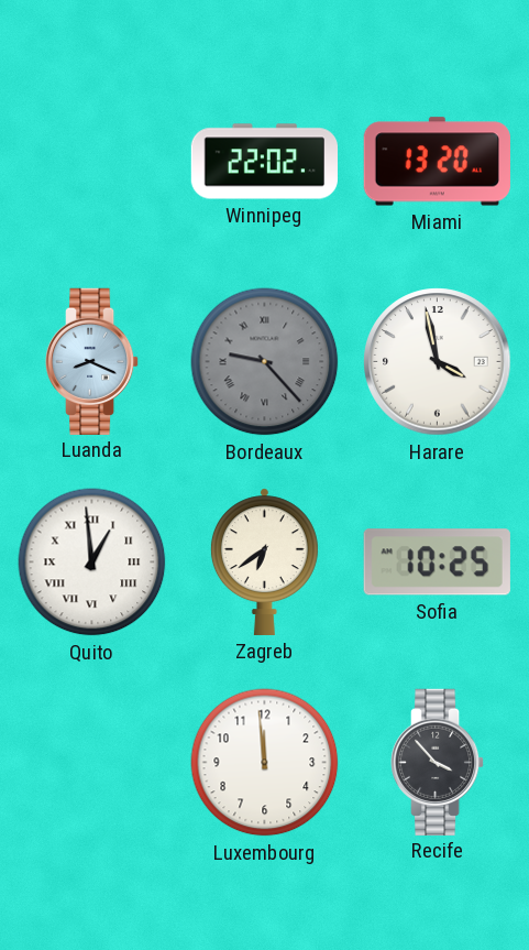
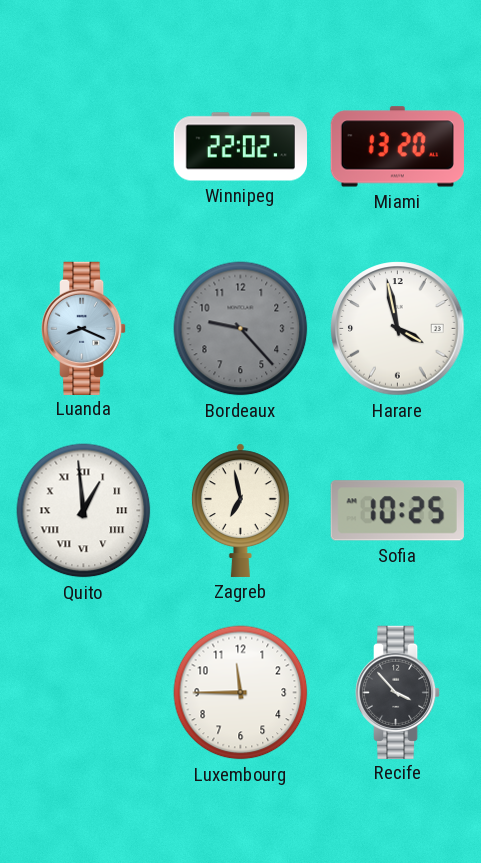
Bordeaux numerals: Roman -> Arabic (241, 329)
Zagreb: 6:39 -> 6:58 (240, 510)
Luxembourg: 11:59 -> 11:45 (241, 693)
